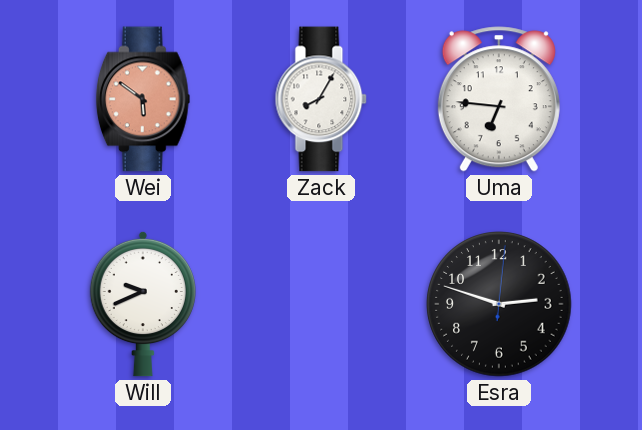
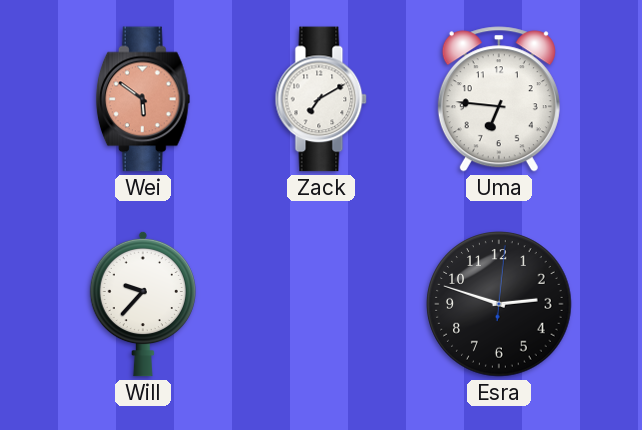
Zack: 8:05 -> 7:10 (321, 99)
Will: 9:41 -> 9:37 (143, 304)
